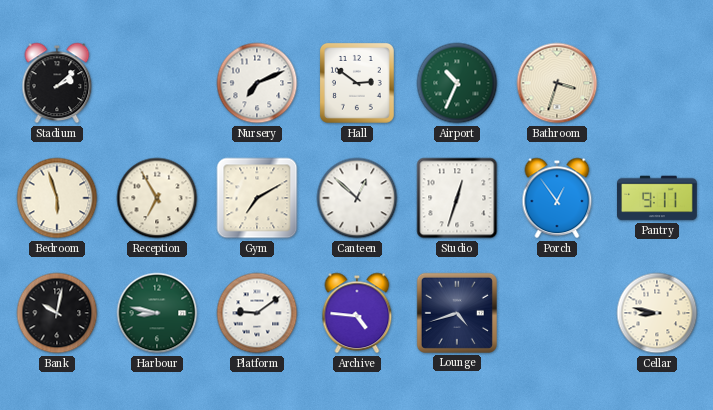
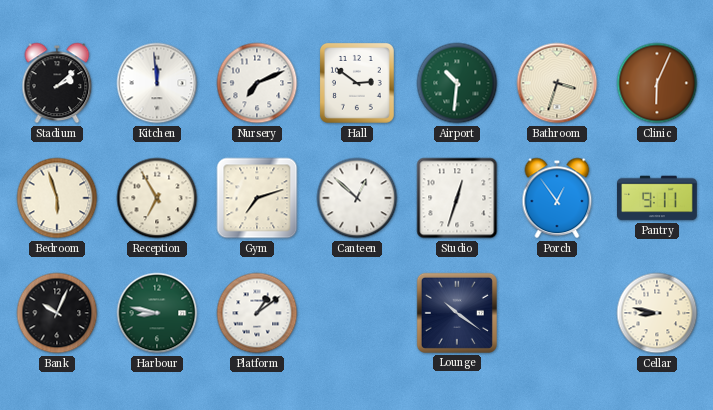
Kitchen: none -> 11:59 (157, 83)
Airport: 10:34 -> 10:31 (457, 83)
Clinic: none -> 6:04 (657, 83)
Gym: 7:10 -> 7:12 (257, 198)
Bank: 10:02 -> 10:04 (57, 313)
Platform: 9:09 -> 1:09 (257, 313)
Archive: 4:46 -> none (357, 313)
Lounge: 4:42 -> 10:21 (457, 313)
